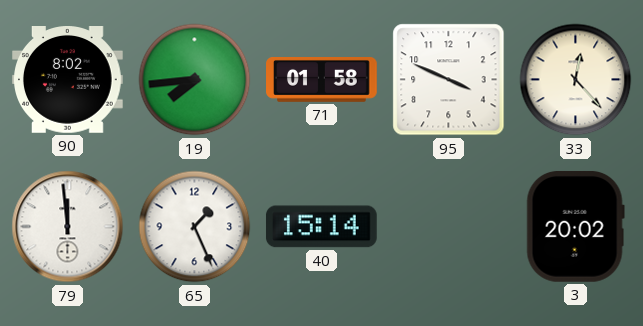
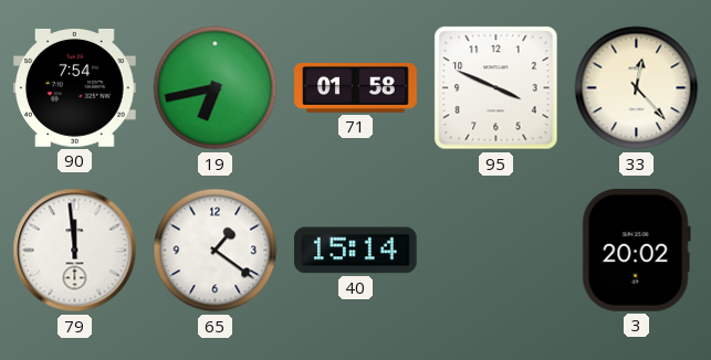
90: 8:02 -> 7:54 (75, 88)
19: 7:44 -> 6:43 (216, 88)
65: 1:26 -> 1:21 (216, 251)
